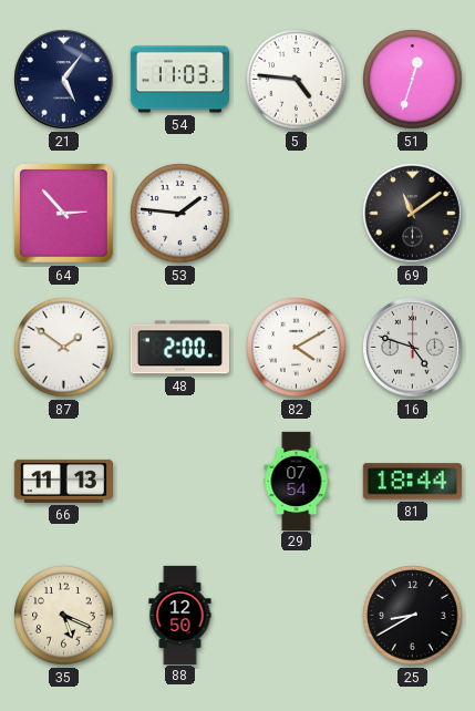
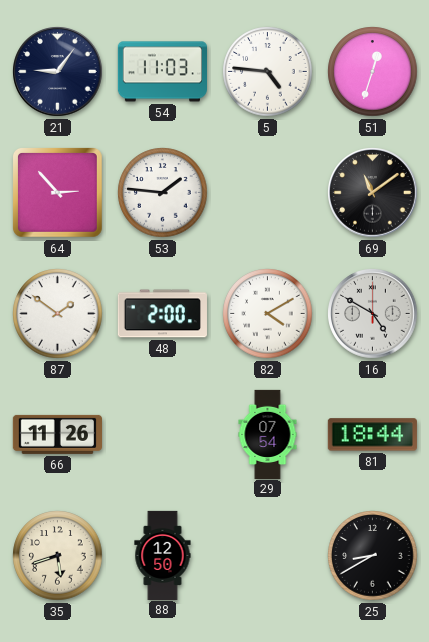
21: 5:06 -> 9:06 (58, 72)
16: 4:48 -> 4:50 (373, 314)
66: 11:13 -> 11:26 (57, 434)
35: 5:19 -> 5:42 (58, 556)
